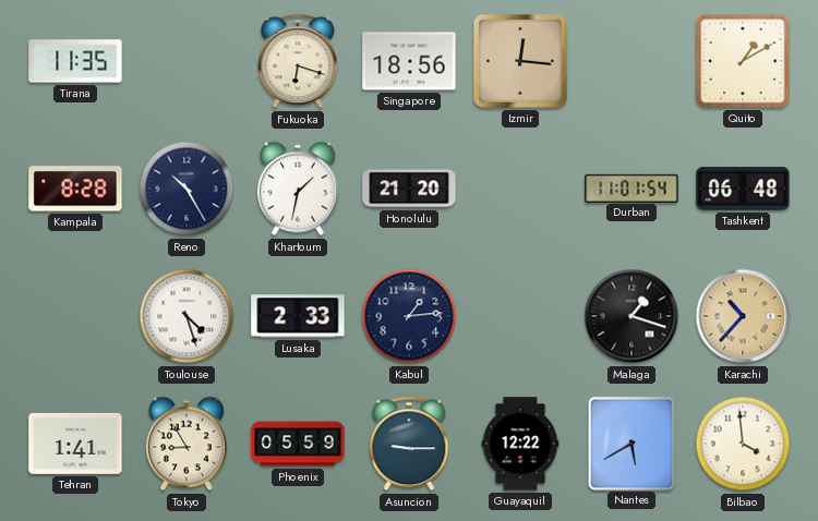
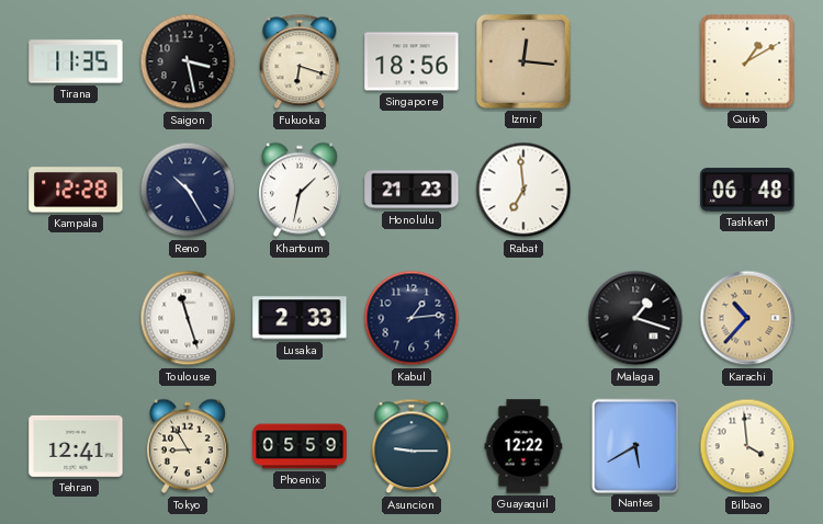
Saigon: none -> 3:28 (188, 61)
Kampala: 8:28 -> 12:28 (76, 190)
Honolulu: 21:20 -> 21:23 (411, 190)
Rabat: none -> 6:59 (523, 190)
Durban: 11:01 -> none (631, 187)
Toulouse: 4:27 -> 11:27 (188, 318)
Tehran: 1:41 -> 12:41 (76, 446)
